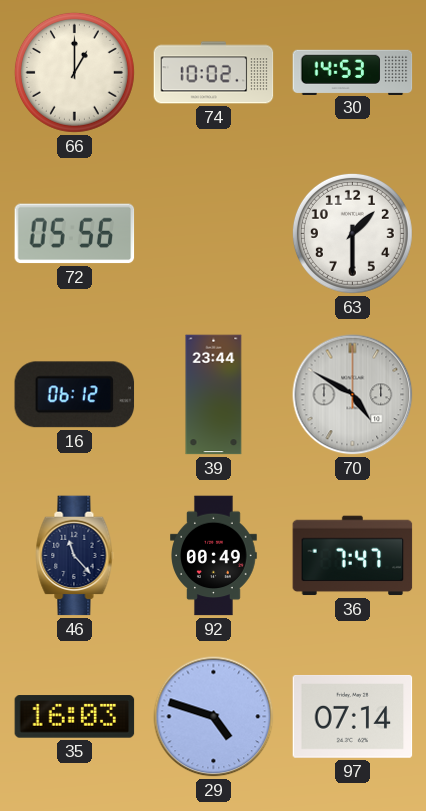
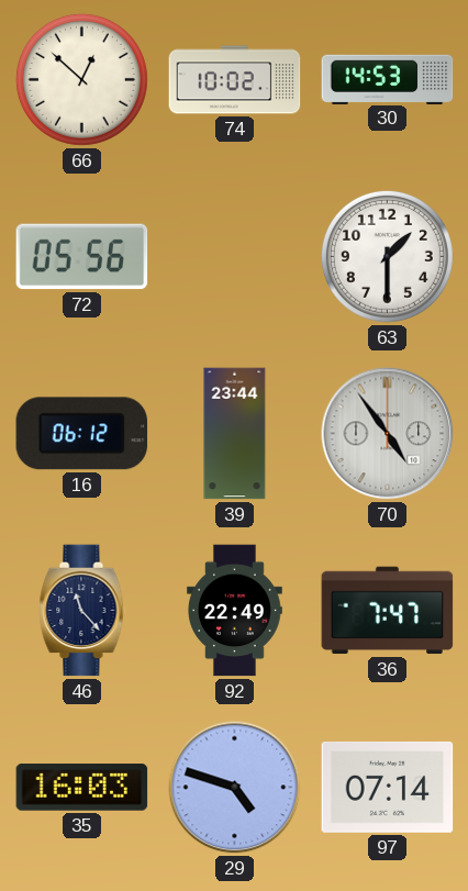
66: 1:00 -> 12:52 (81, 79)
70: 4:50 -> 4:54 (388, 434)
92: 00:49 -> 22:49 (235, 611)
